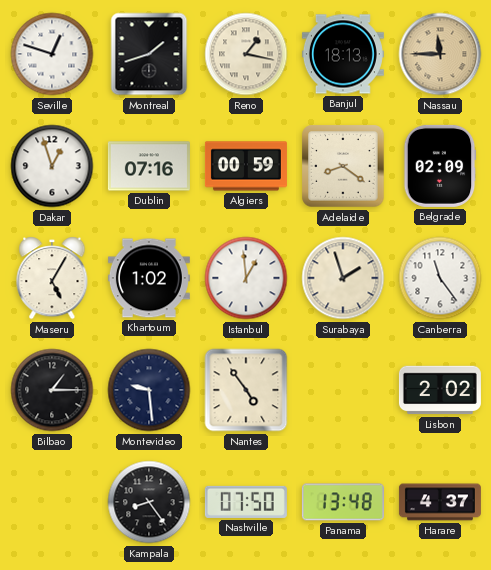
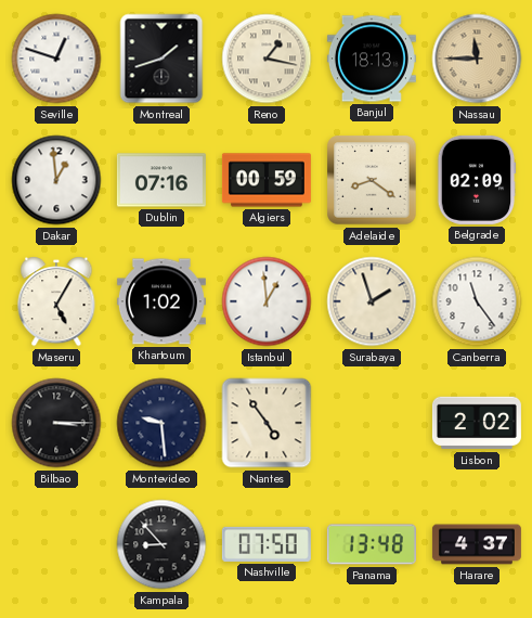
Dakar: 12:57 -> 12:59 (56, 180)
Bilbao: 1:15 -> 3:15 (56, 423)
Kampala: 8:24 -> 8:53 (161, 544)
